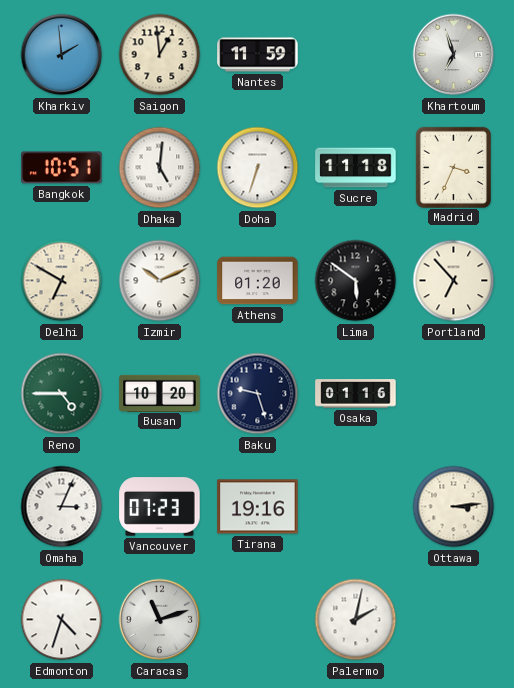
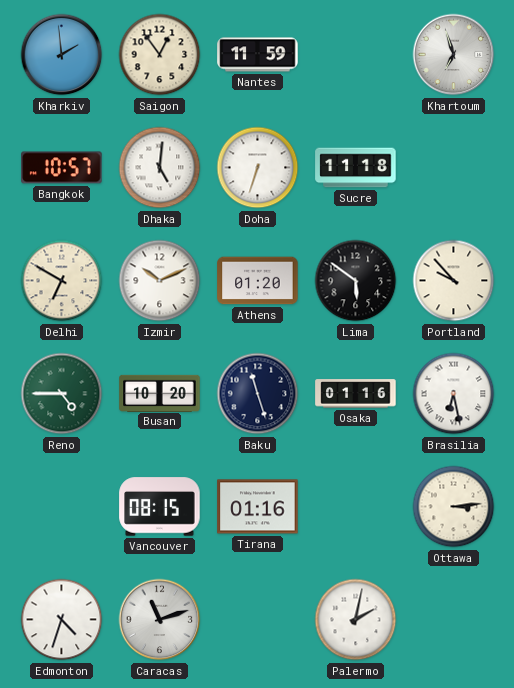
Saigon: 12:59 -> 12:54 (160, 55)
Bangkok: 10:51 -> 10:57 (62, 168)
Madrid: 3:34 -> none (453, 167)
Portland: 6:53 -> 9:53 (454, 281)
Baku: 9:27 -> 11:27 (258, 394)
Brasilia: none -> 6:28 (454, 394)
Omaha: 3:04 -> none (62, 507)
Vancouver: 07:23 -> 08:15 (160, 507)
Tirana: 19:16 -> 01:16 (258, 507)
